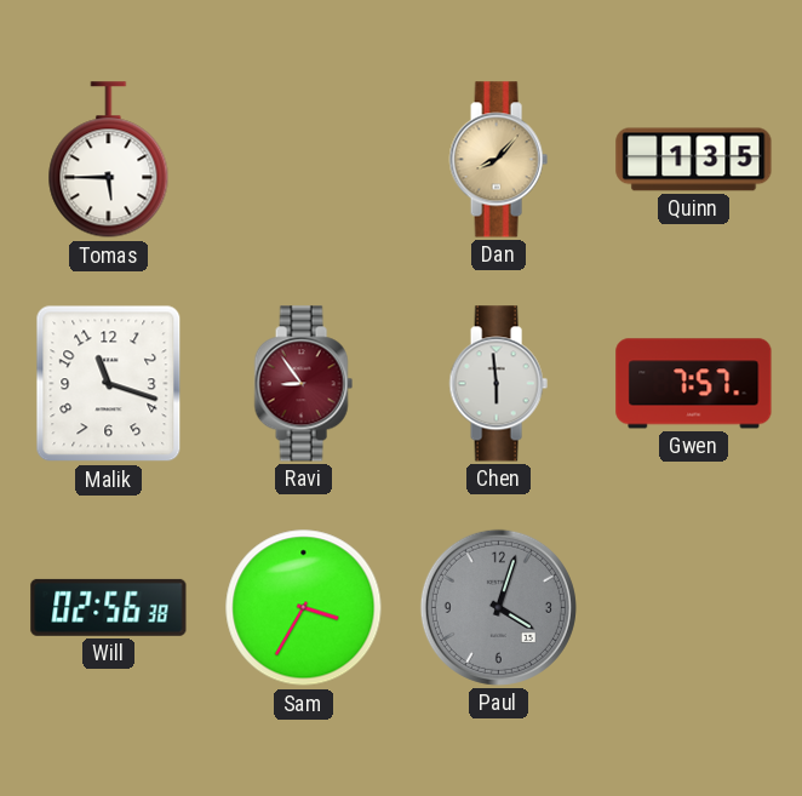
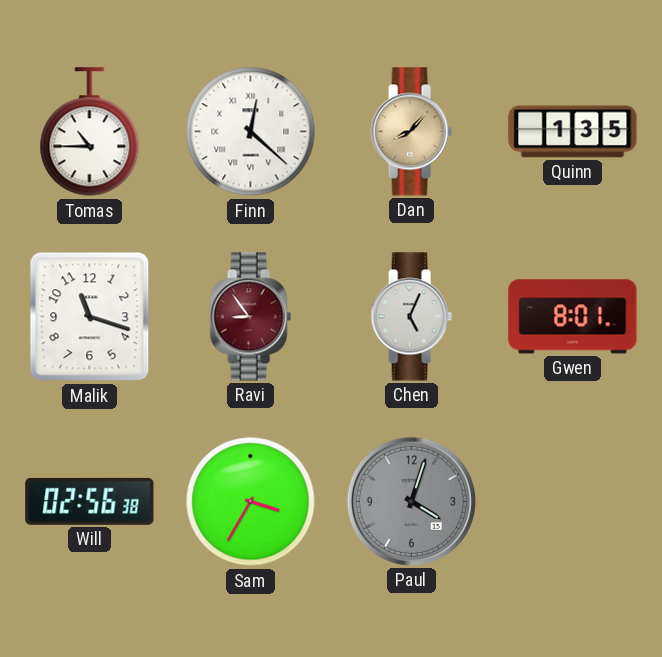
Tomas: 5:45 -> 10:45 (90, 132)
Finn: none -> 12:22 (251, 132)
Chen: 5:59 -> 5:04 (411, 317)
Gwen: 7:57 -> 8:01 (573, 317)
